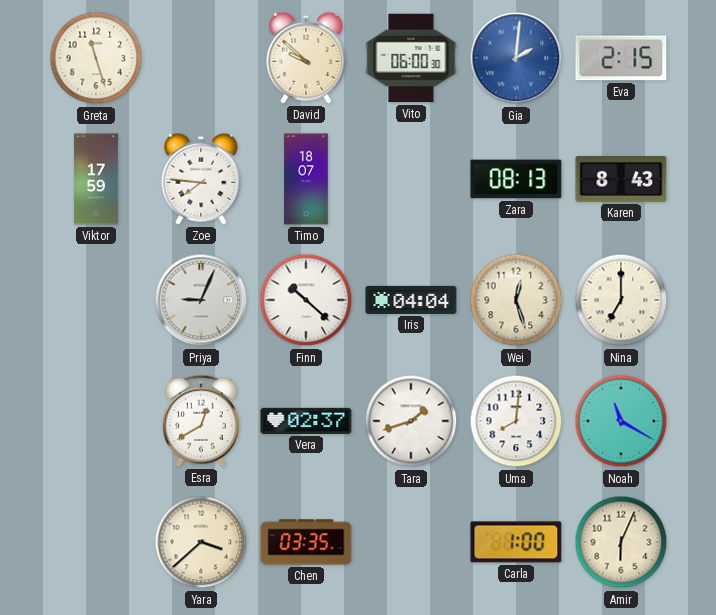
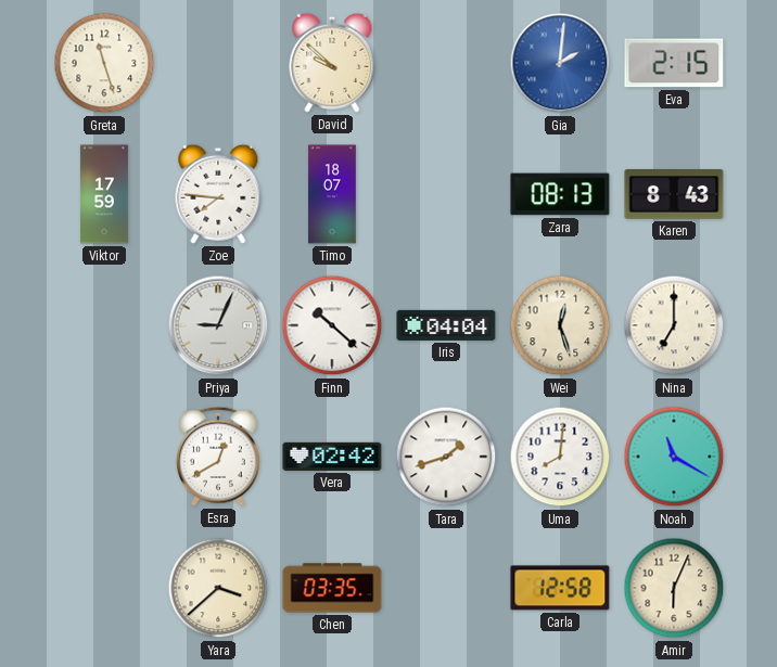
Vito: 06:00 -> none (411, 58)
Vera: 02:37 -> 02:42 (332, 457)
Carla: 1:00 -> 12:58 (560, 588)
